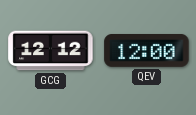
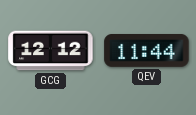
QEV: 12:00 -> 11:44 (147, 51)
